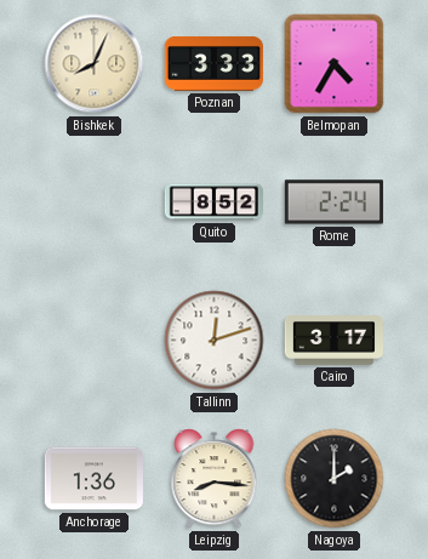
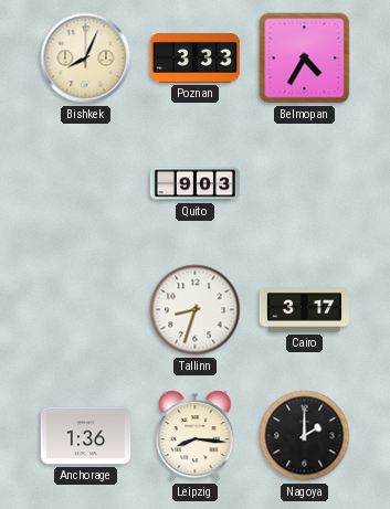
Quito: 8:52 -> 9:03 (194, 184)
Rome: 2:24 -> none (333, 203)
Tallinn: 12:12 -> 8:33 (196, 310)
